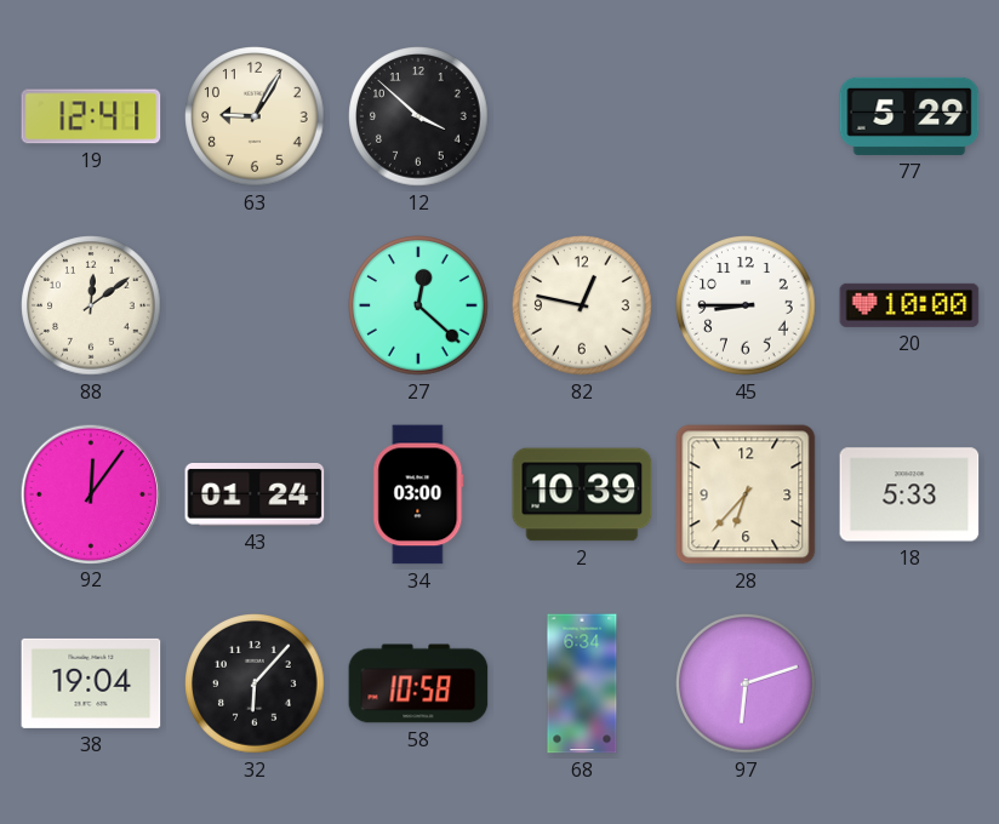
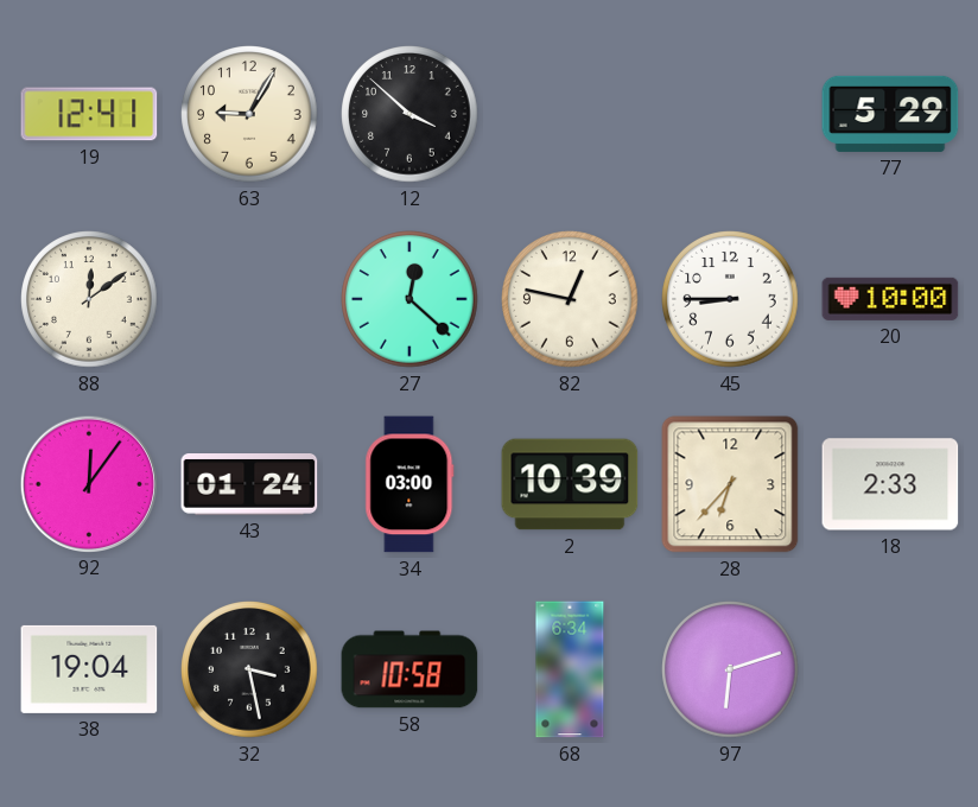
18: 5:33 -> 2:33 (890, 484)
32: 6:07 -> 3:28 (249, 669)
